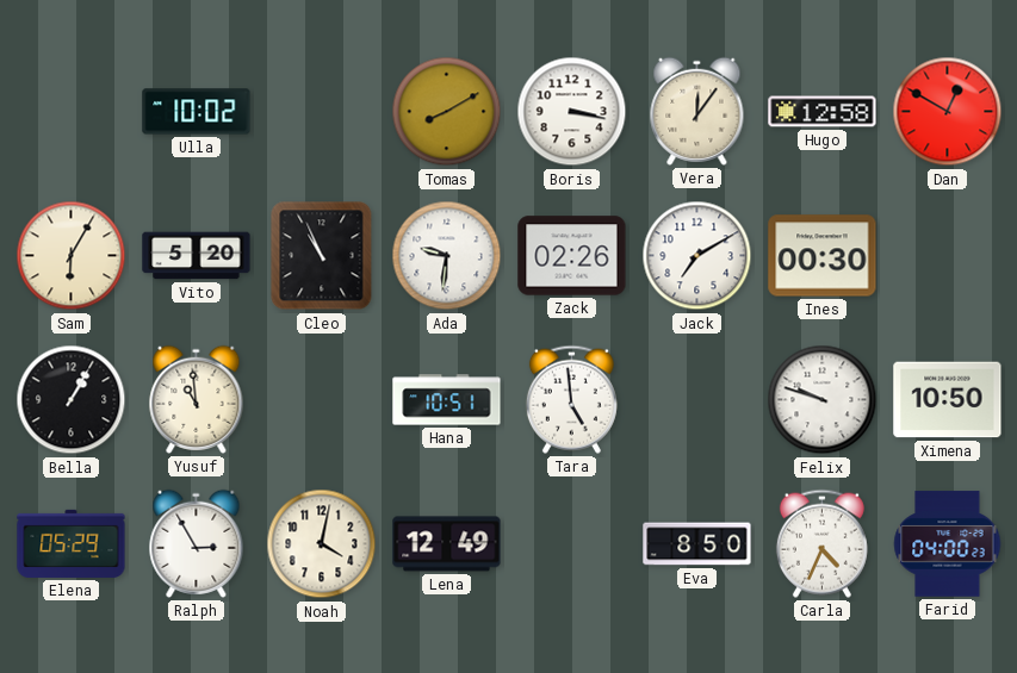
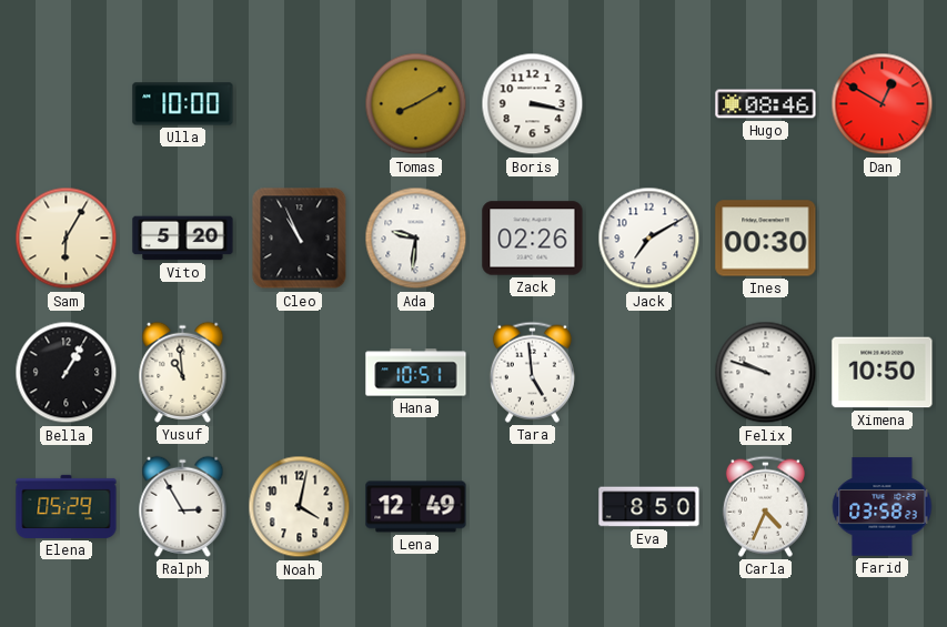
Ulla: 10:02 -> 10:00 (183, 104)
Vera: 12:06 -> none (697, 111)
Hugo: 12:58 -> 08:46 (766, 104)
Farid: 04:00 -> 03:58 (883, 507)
